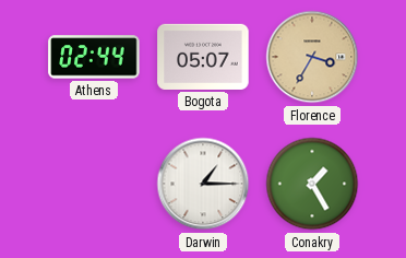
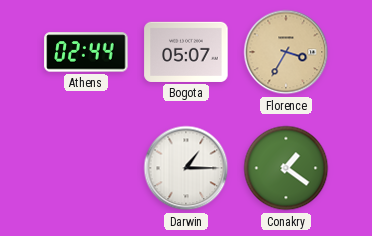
Conakry: 1:25 -> 1:21 (286, 168)
